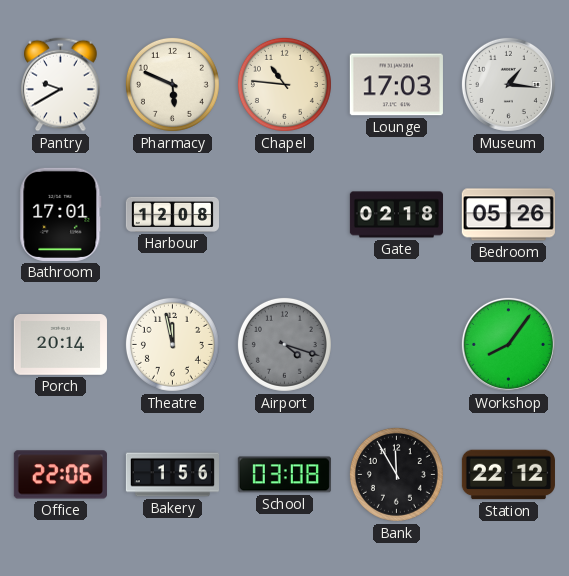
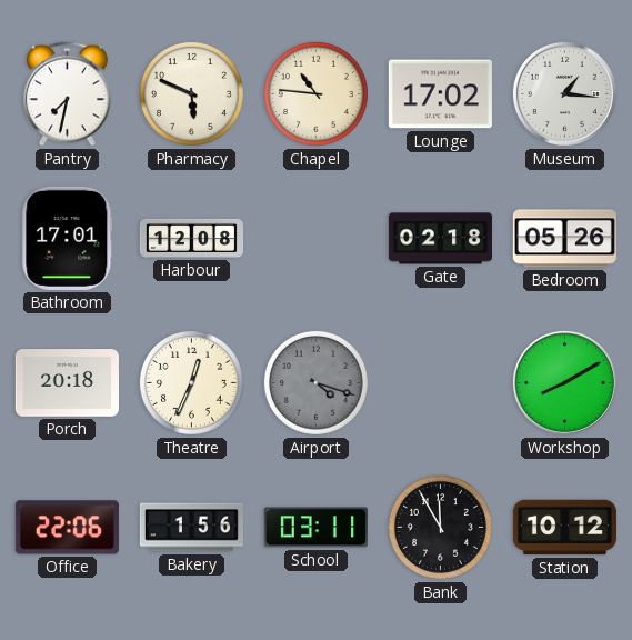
Pantry: 9:40 -> 7:32 (68, 94)
Lounge: 17:03 -> 17:02 (440, 94)
Porch: 20:14 -> 20:18 (67, 383)
Theatre: 11:58 -> 12:34 (191, 382)
Workshop: 8:06 -> 8:10 (564, 382)
School: 03:08 -> 03:11 (315, 528)
Station: 22:12 -> 10:12 (564, 528)
